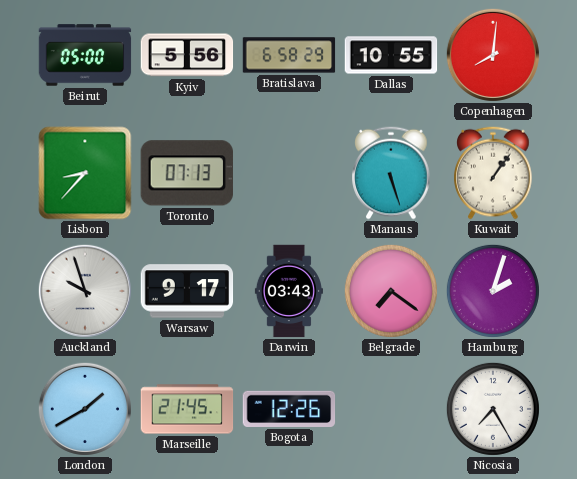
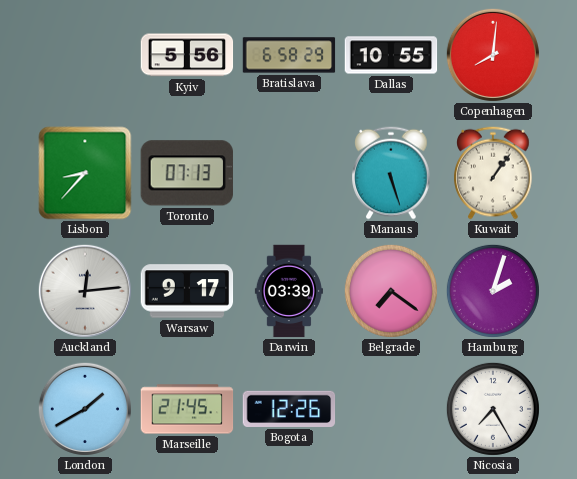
Beirut: 05:00 -> none (85, 55)
Auckland: 9:57 -> 12:14 (85, 291)
Darwin: 03:43 -> 03:39 (289, 291)
